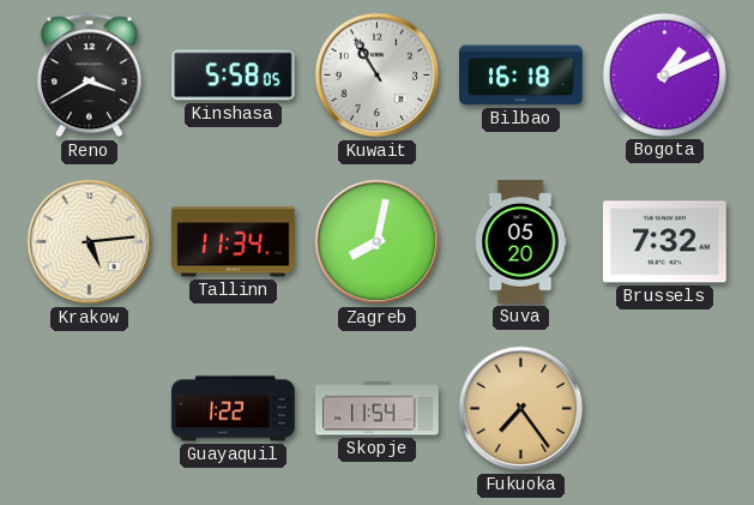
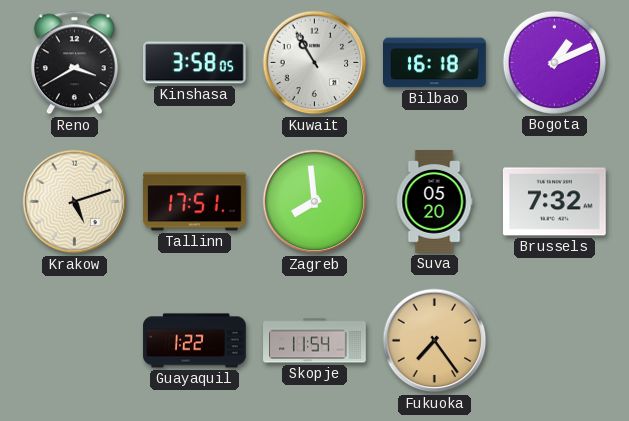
Kinshasa: 5:58 -> 3:58 (195, 63)
Krakow: 5:14 -> 5:12 (75, 202)
Tallinn: 11:34 -> 17:51 (195, 202)
Zagreb: 8:02 -> 7:59 (315, 202)
